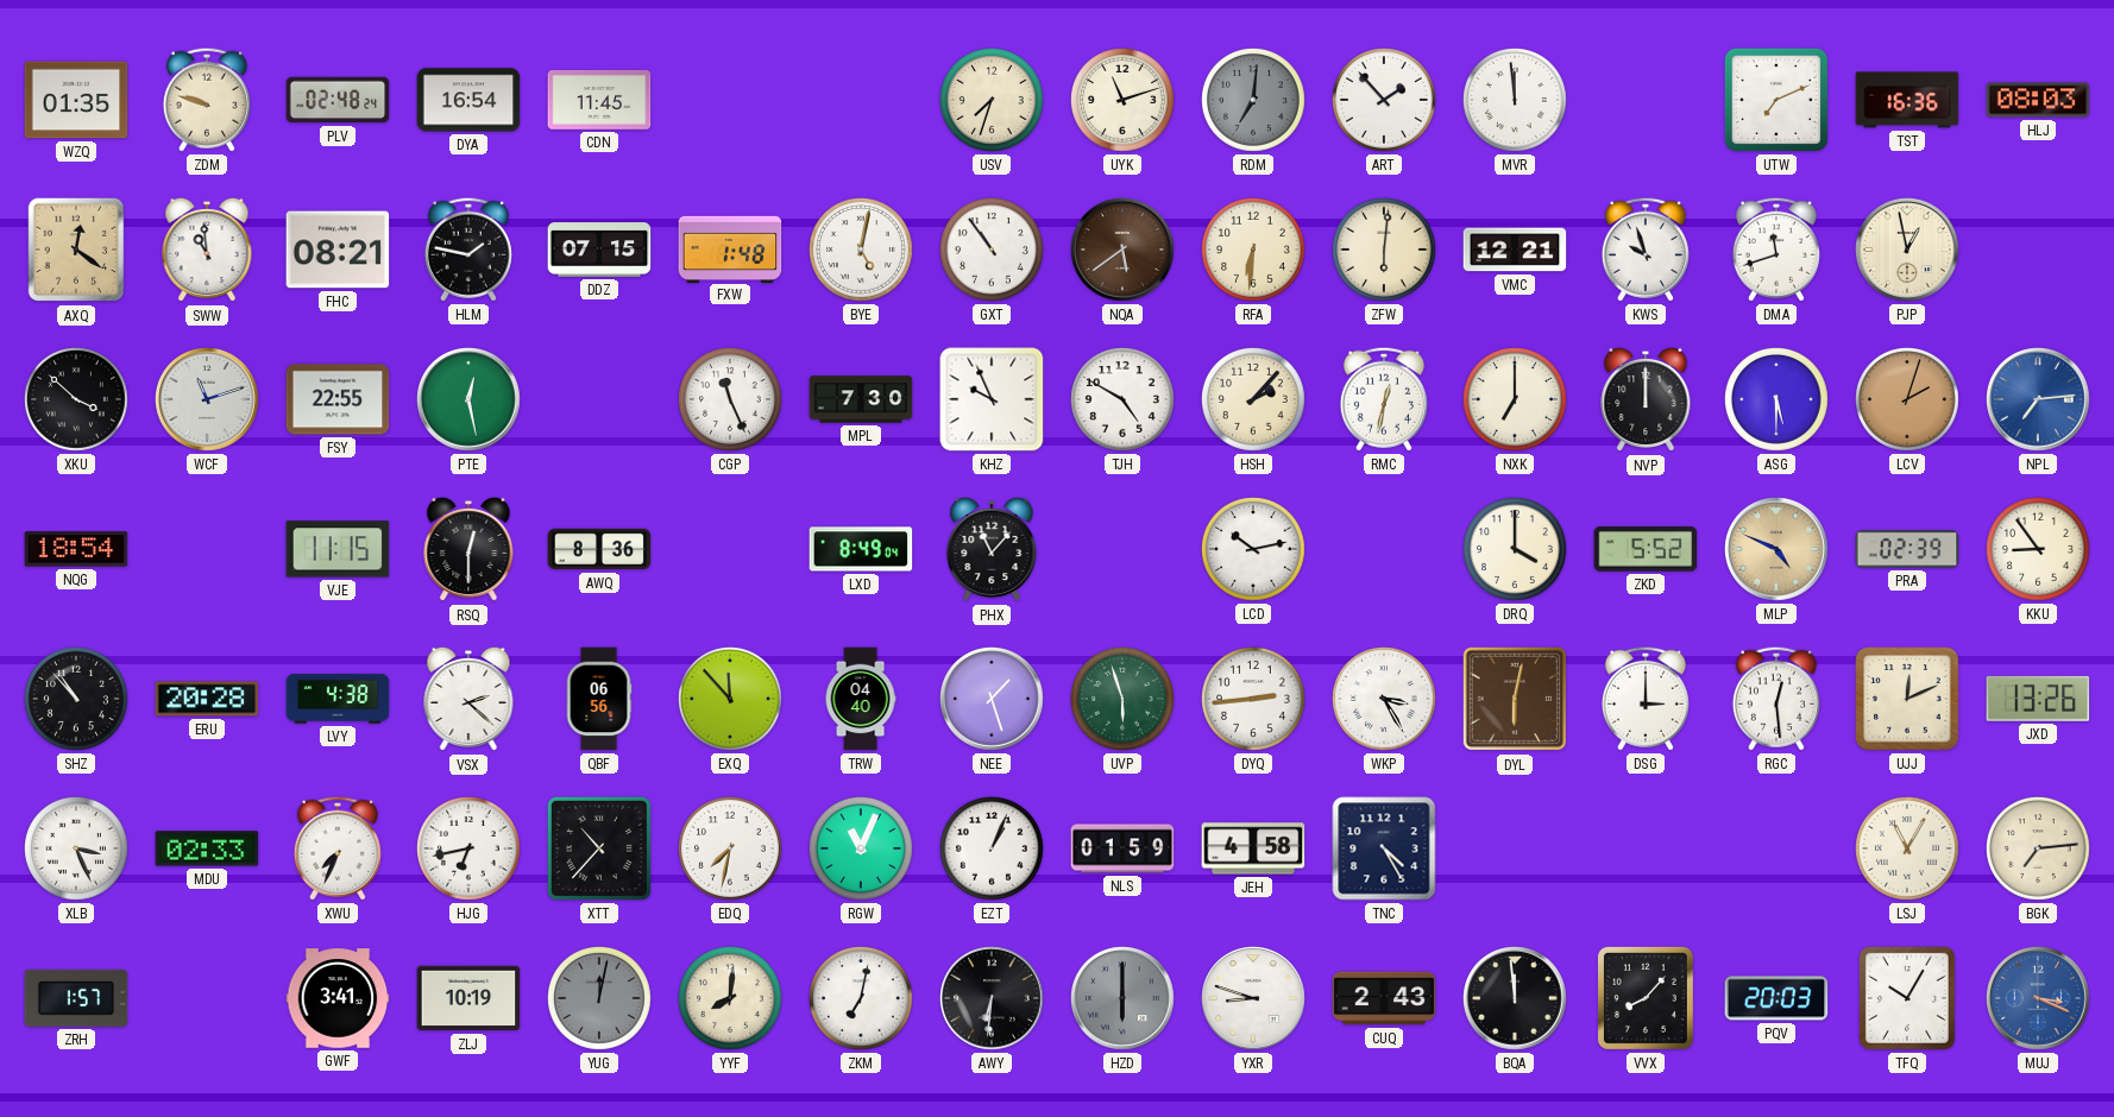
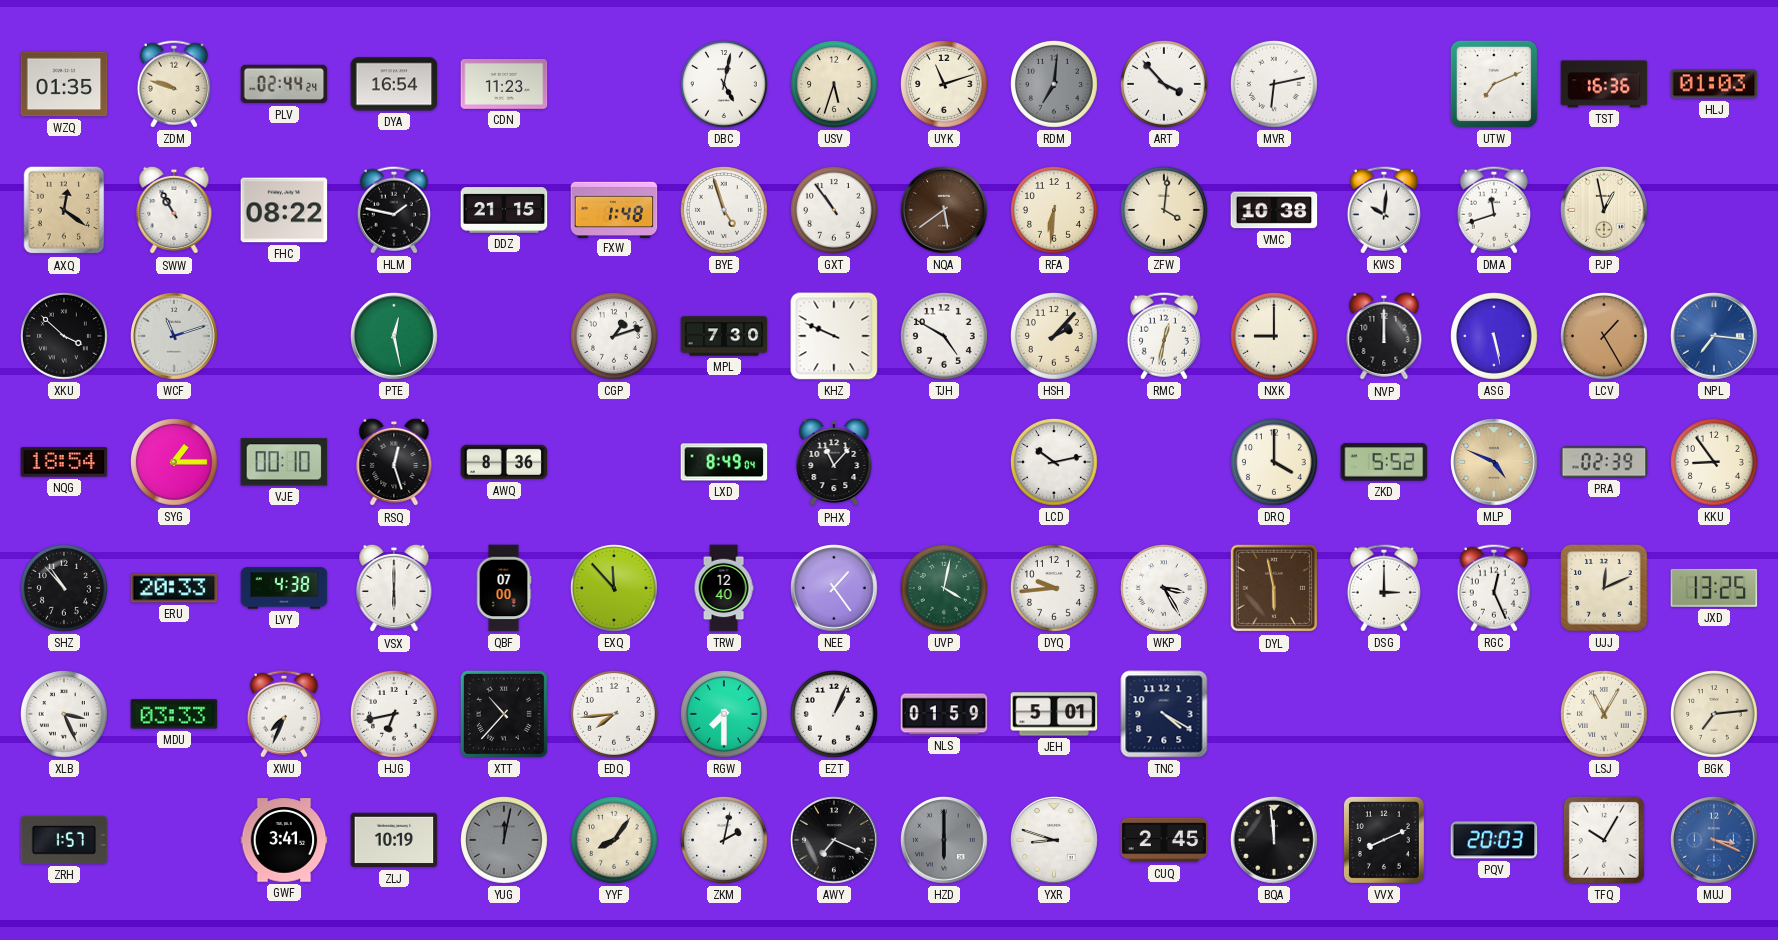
PLV: 02:48 -> 02:44 (284, 84)
CDN: 11:45 -> 11:23 (504, 84)
DBC: none -> 5:02 (725, 85)
USV: 7:33 -> 5:33 (835, 85)
ART: 1:53 -> 3:53 (1165, 85)
MVR: 11:59 -> 6:13 (1275, 85)
HLJ: 08:03 -> 01:03 (1714, 84)
SWW: 10:59 -> 10:55 (174, 210)
FHC: 08:21 -> 08:22 (284, 210)
DDZ: 07:15 -> 21:15 (504, 210)
BYE: 5:02 -> 4:57 (725, 211)
ZFW: 6:01 -> 4:01 (1165, 211)
VMC: 12:21 -> 10:38 (1274, 210)
KWS: 9:57 -> 10:01 (1384, 210)
FSY: 22:55 -> none (338, 399)
CGP: 11:26 -> 1:12 (615, 337)
KHZ: 9:56 -> 9:49 (834, 336)
NXK: 7:00 -> 9:00 (1275, 337)
ASG: 5:30 -> 5:28 (1495, 337)
LCV: 2:03 -> 1:25 (1605, 337)
NPL: 7:14 -> 7:16 (1715, 337)
SYG: none -> 1:15 (175, 463)
VJE: 11:15 -> 00:10 (284, 462)
RSQ: 12:30 -> 12:27 (394, 462)
ERU: 20:28 -> 20:33 (174, 588)
VSX: 2:22 -> 6:00 (394, 588)
QBF: 06:56 -> 07:00 (504, 588)
TRW: 04:40 -> 12:40 (724, 588)
NEE: 1:27 -> 1:24 (835, 589)
UVP: 5:57 -> 4:02 (945, 589)
DYQ: 2:44 -> 9:44 (1055, 589)
DYL: 6:02 -> 5:58 (1274, 588)
RGC: 12:29 -> 12:26 (1494, 588)
JXD: 13:26 -> 13:25 (1714, 588)
MDU: 02:33 -> 03:33 (174, 714)
EDQ: 7:32 -> 7:44 (615, 715)
RGW: 11:04 -> 7:30 (725, 715)
JEH: 4:58 -> 5:01 (1054, 714)
TNC: 4:25 -> 4:20 (1164, 714)
YYF: 8:01 -> 8:06 (615, 841)
ZKM: 7:02 -> 2:02 (725, 841)
AWY: 6:31 -> 7:19 (835, 841)
CUQ: 2:43 -> 2:45 (1164, 840)
VVX: 8:07 -> 8:11 (1384, 840)
